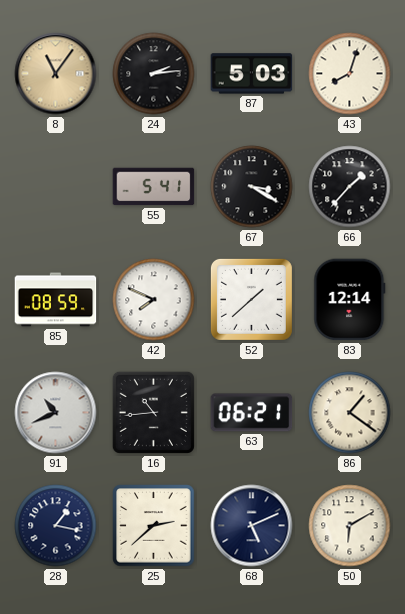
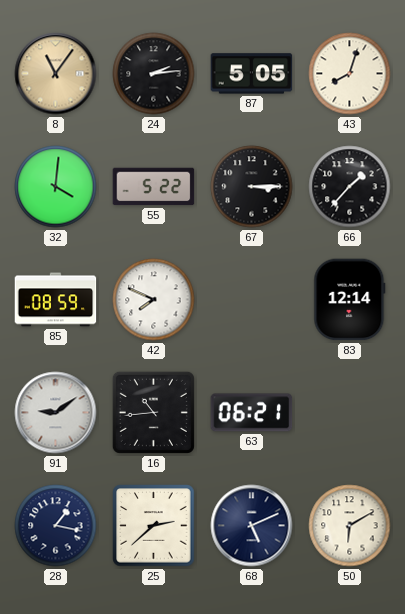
87: 5:03 -> 5:05 (252, 74)
32: none -> 4:01 (56, 187)
55: 5:41 -> 5:22 (154, 187)
67: 3:20 -> 3:15 (252, 187)
52: 1:38 -> none (251, 299)
91: 10:41 -> 9:09 (56, 413)
86: 1:21 -> none (350, 413)
